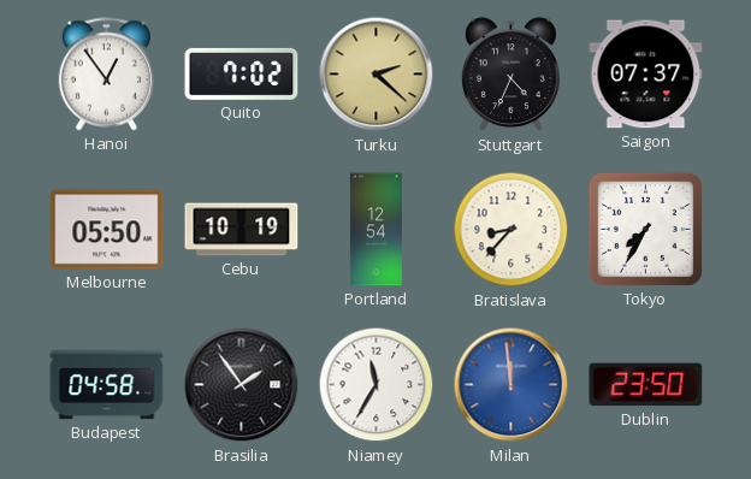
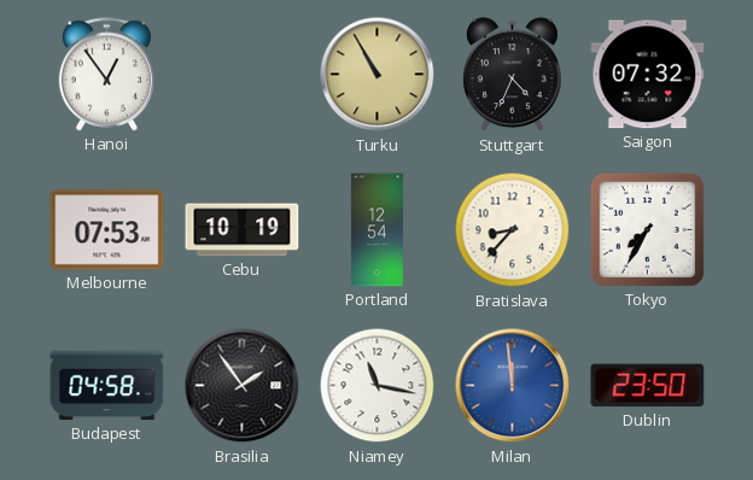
Quito: 7:02 -> none (242, 73)
Turku: 2:22 -> 10:55 (378, 75)
Saigon: 07:37 -> 07:32 (648, 75)
Melbourne: 05:50 -> 07:53 (107, 230)
Niamey: 11:35 -> 11:17 (378, 386)
